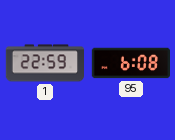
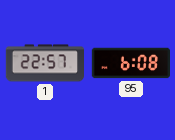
1: 22:59 -> 22:57 (45, 63)
